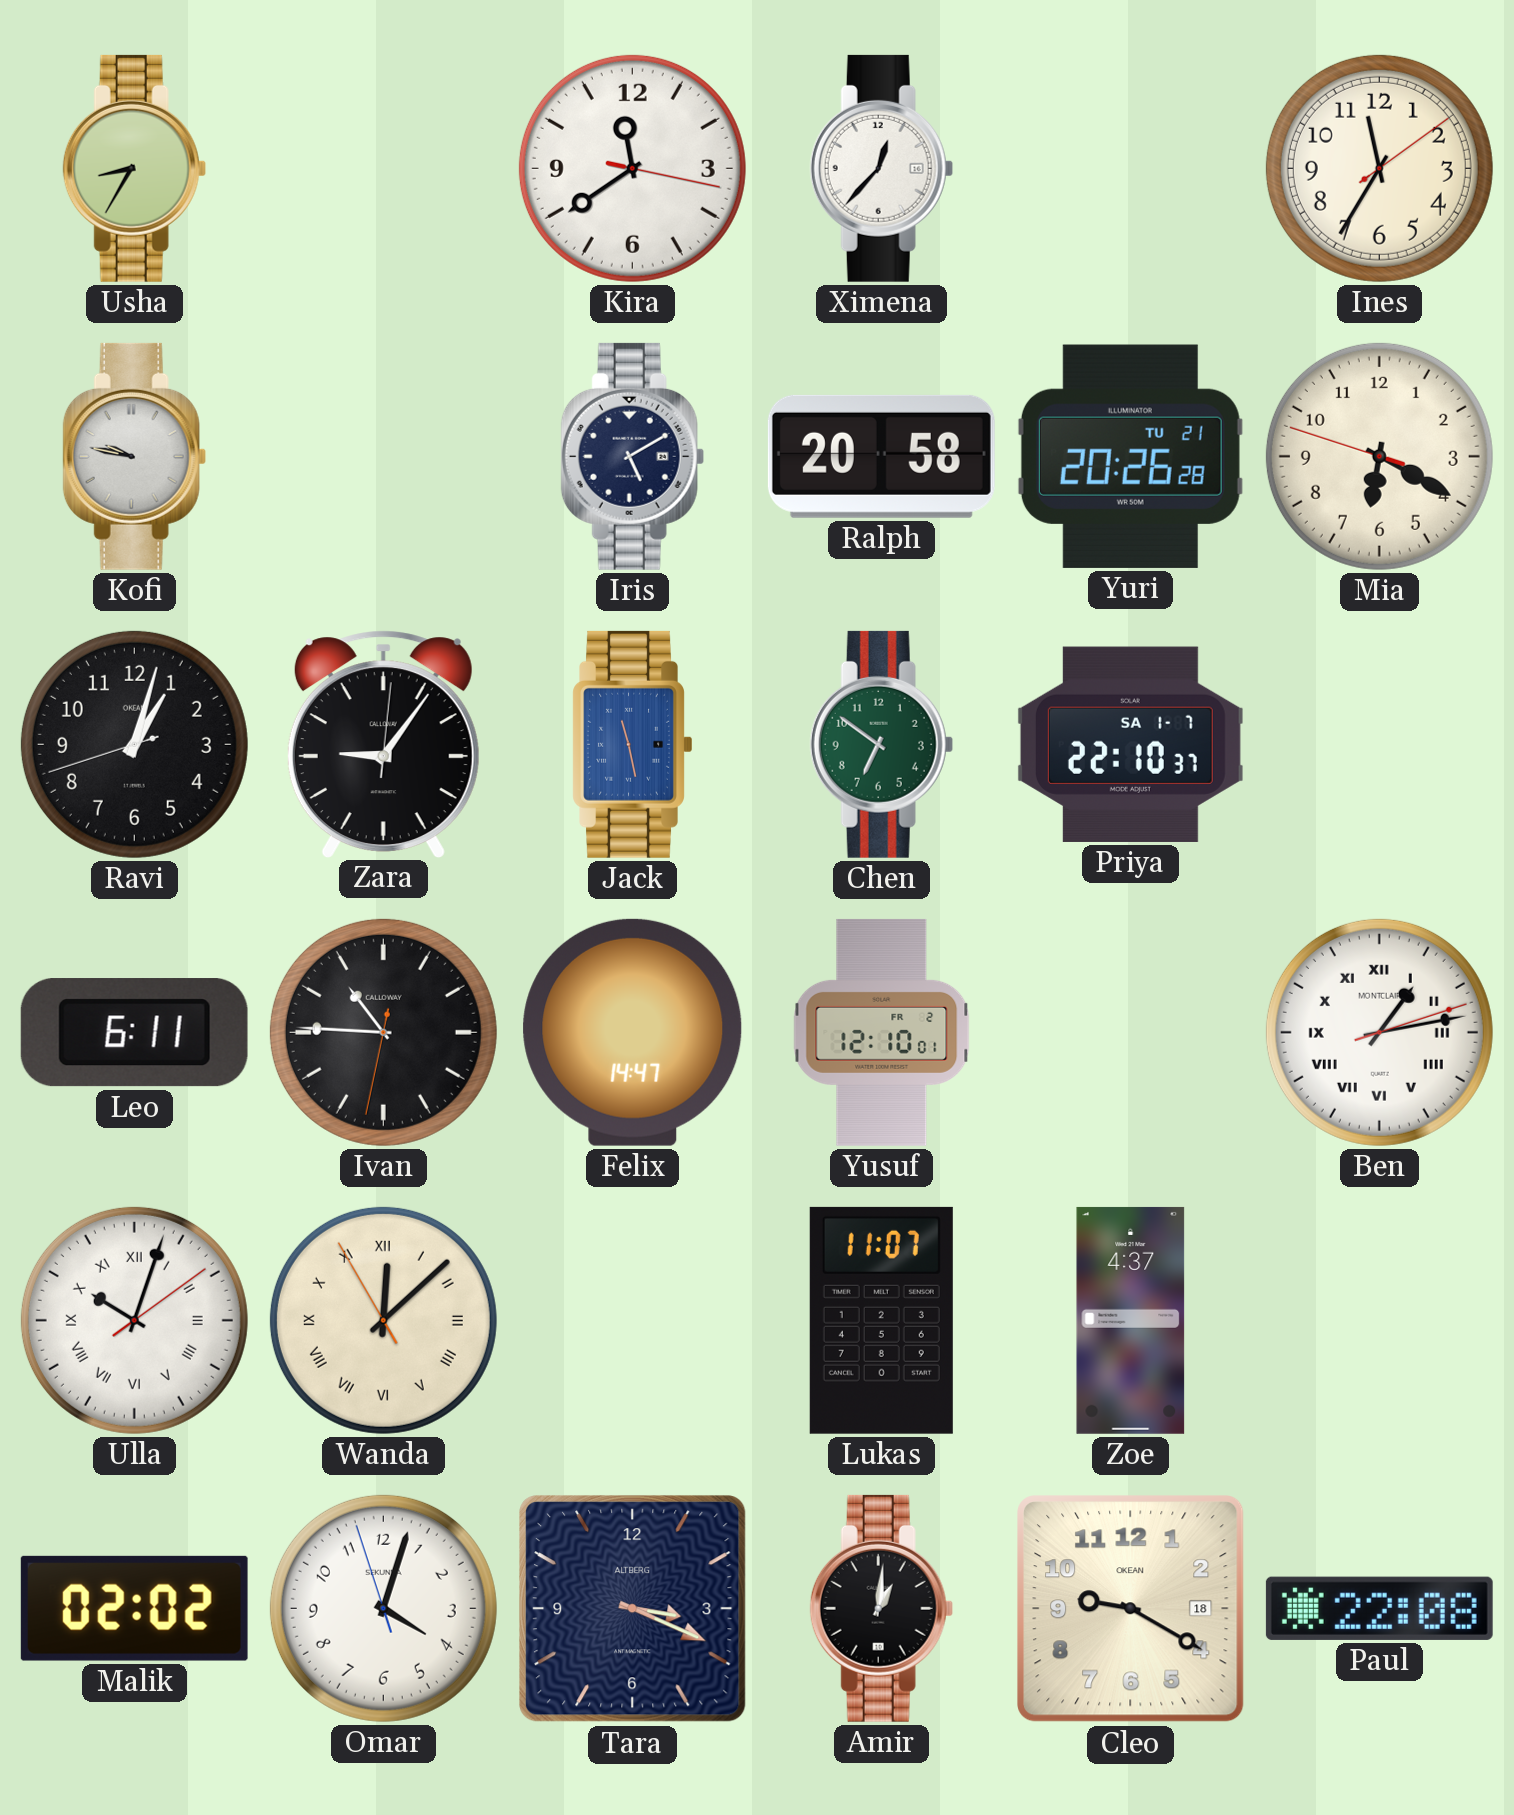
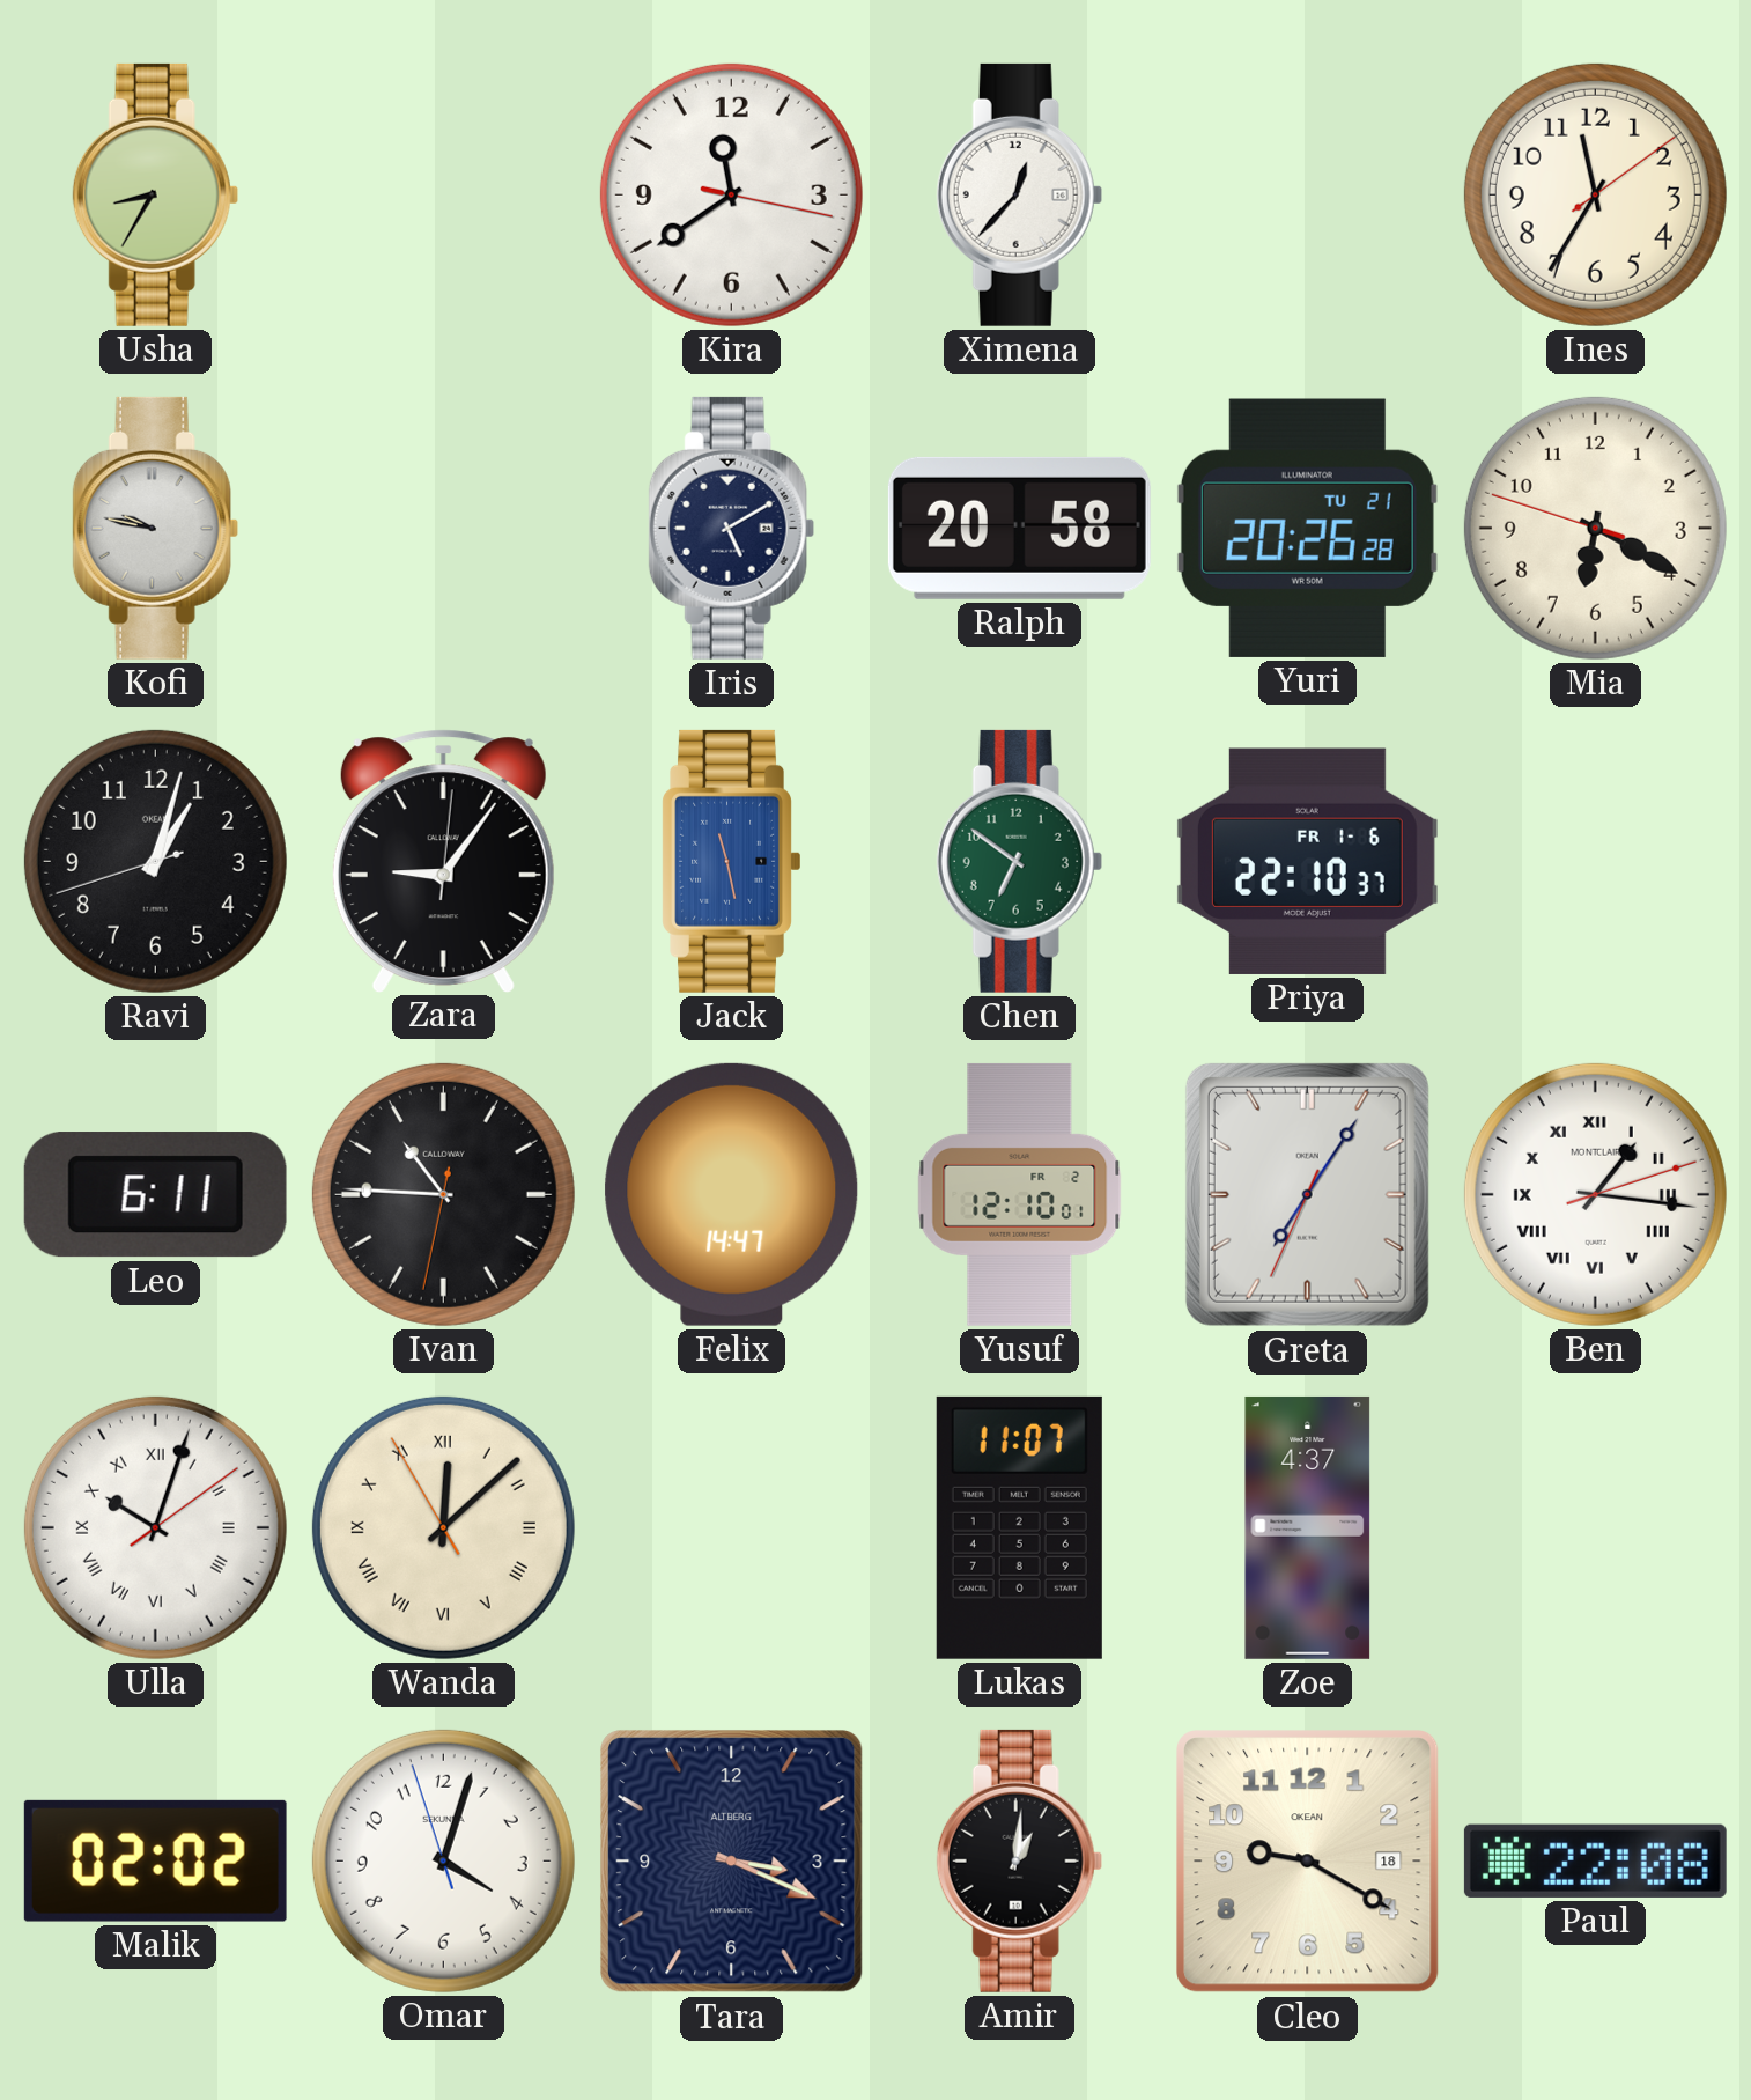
Priya date: SA 1-7 -> FR 1-6 (1307, 861)
Greta: none -> 7:05 (1307, 1194)
Ben: 1:13 -> 1:16 (1595, 1194)
